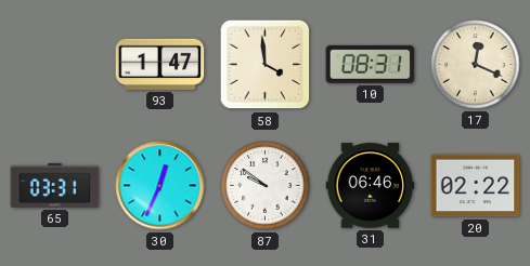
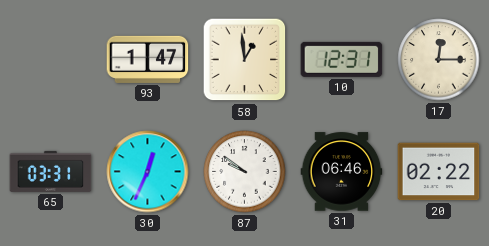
58: 3:59 -> 12:59 (245, 60)
10: 08:31 -> 12:31 (342, 59)
17: 12:19 -> 12:15 (439, 60)
